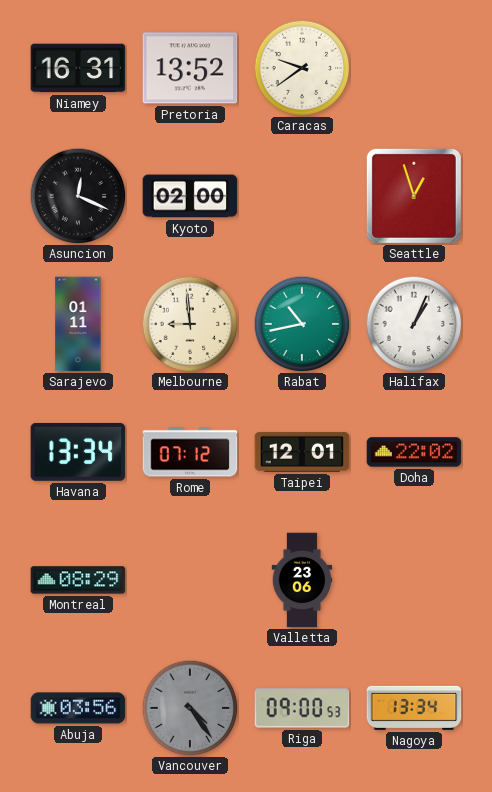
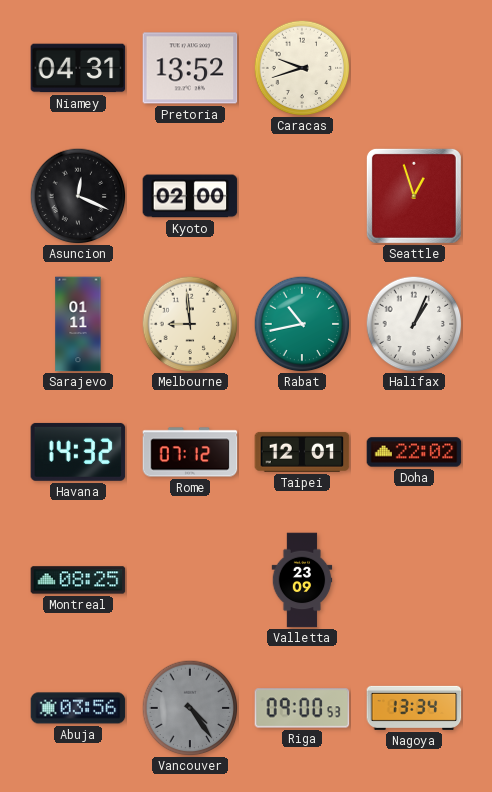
Niamey: 16:31 -> 04:31 (78, 68)
Caracas: 9:39 -> 9:42 (302, 68)
Havana: 13:34 -> 14:32 (78, 452)
Montreal: 08:29 -> 08:25 (78, 580)
Valletta: 23:06 -> 23:09 (302, 580)
